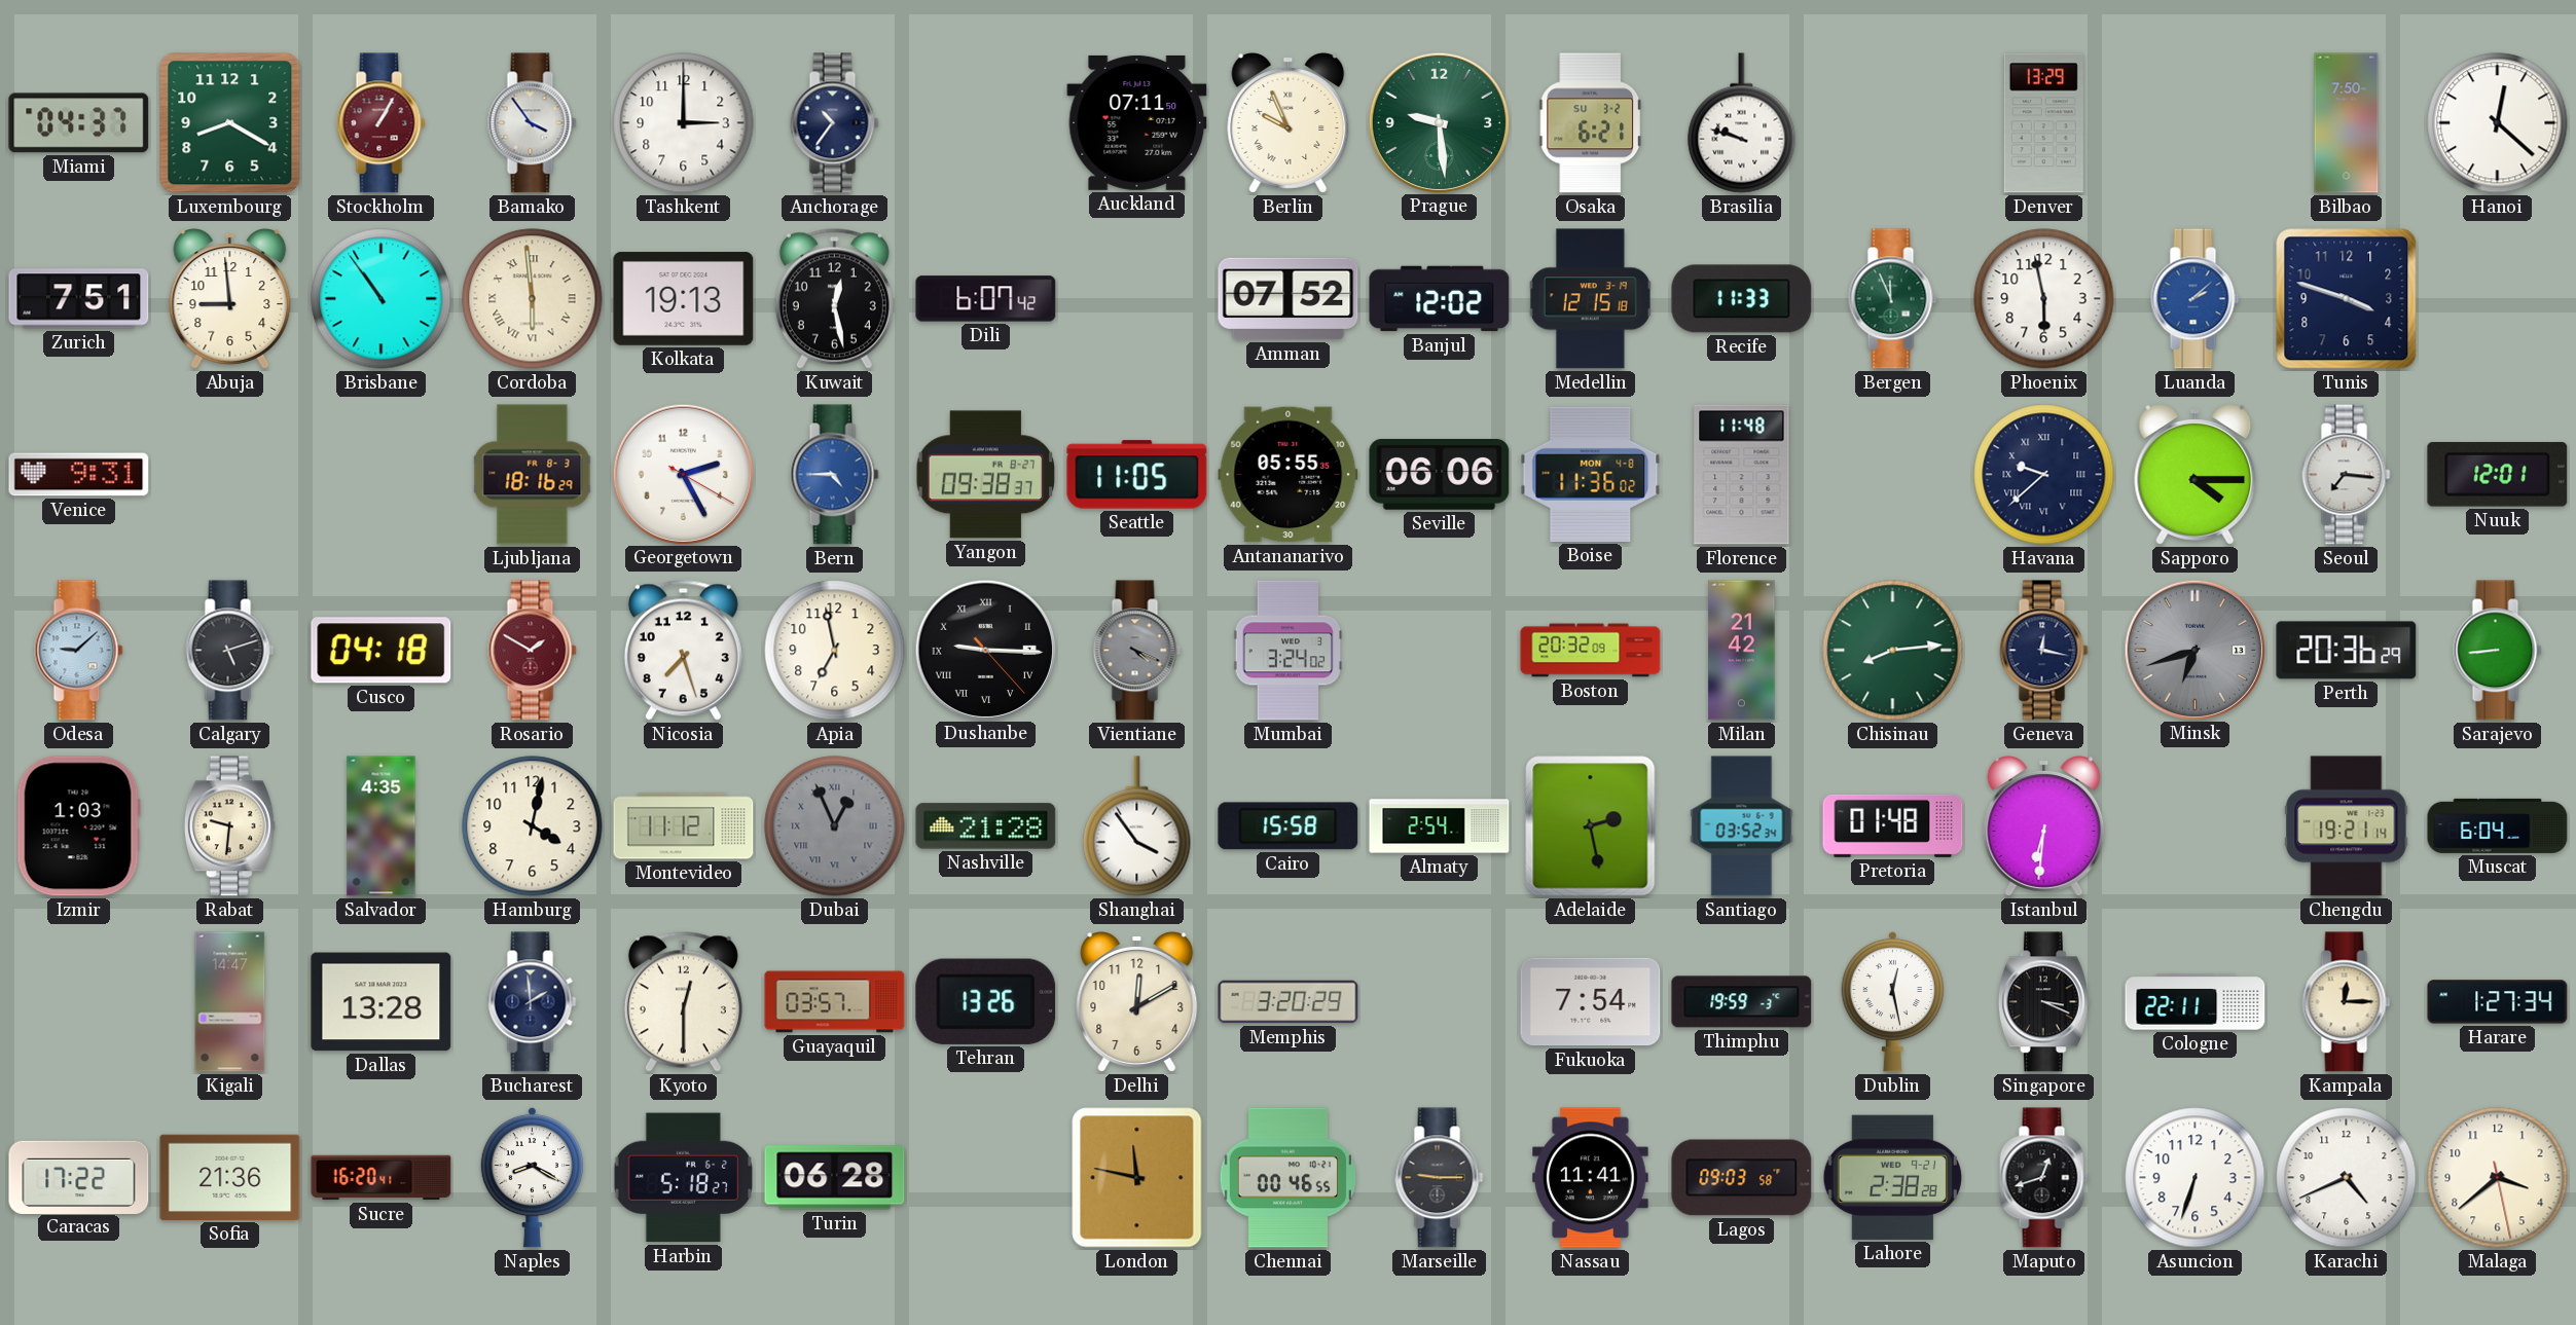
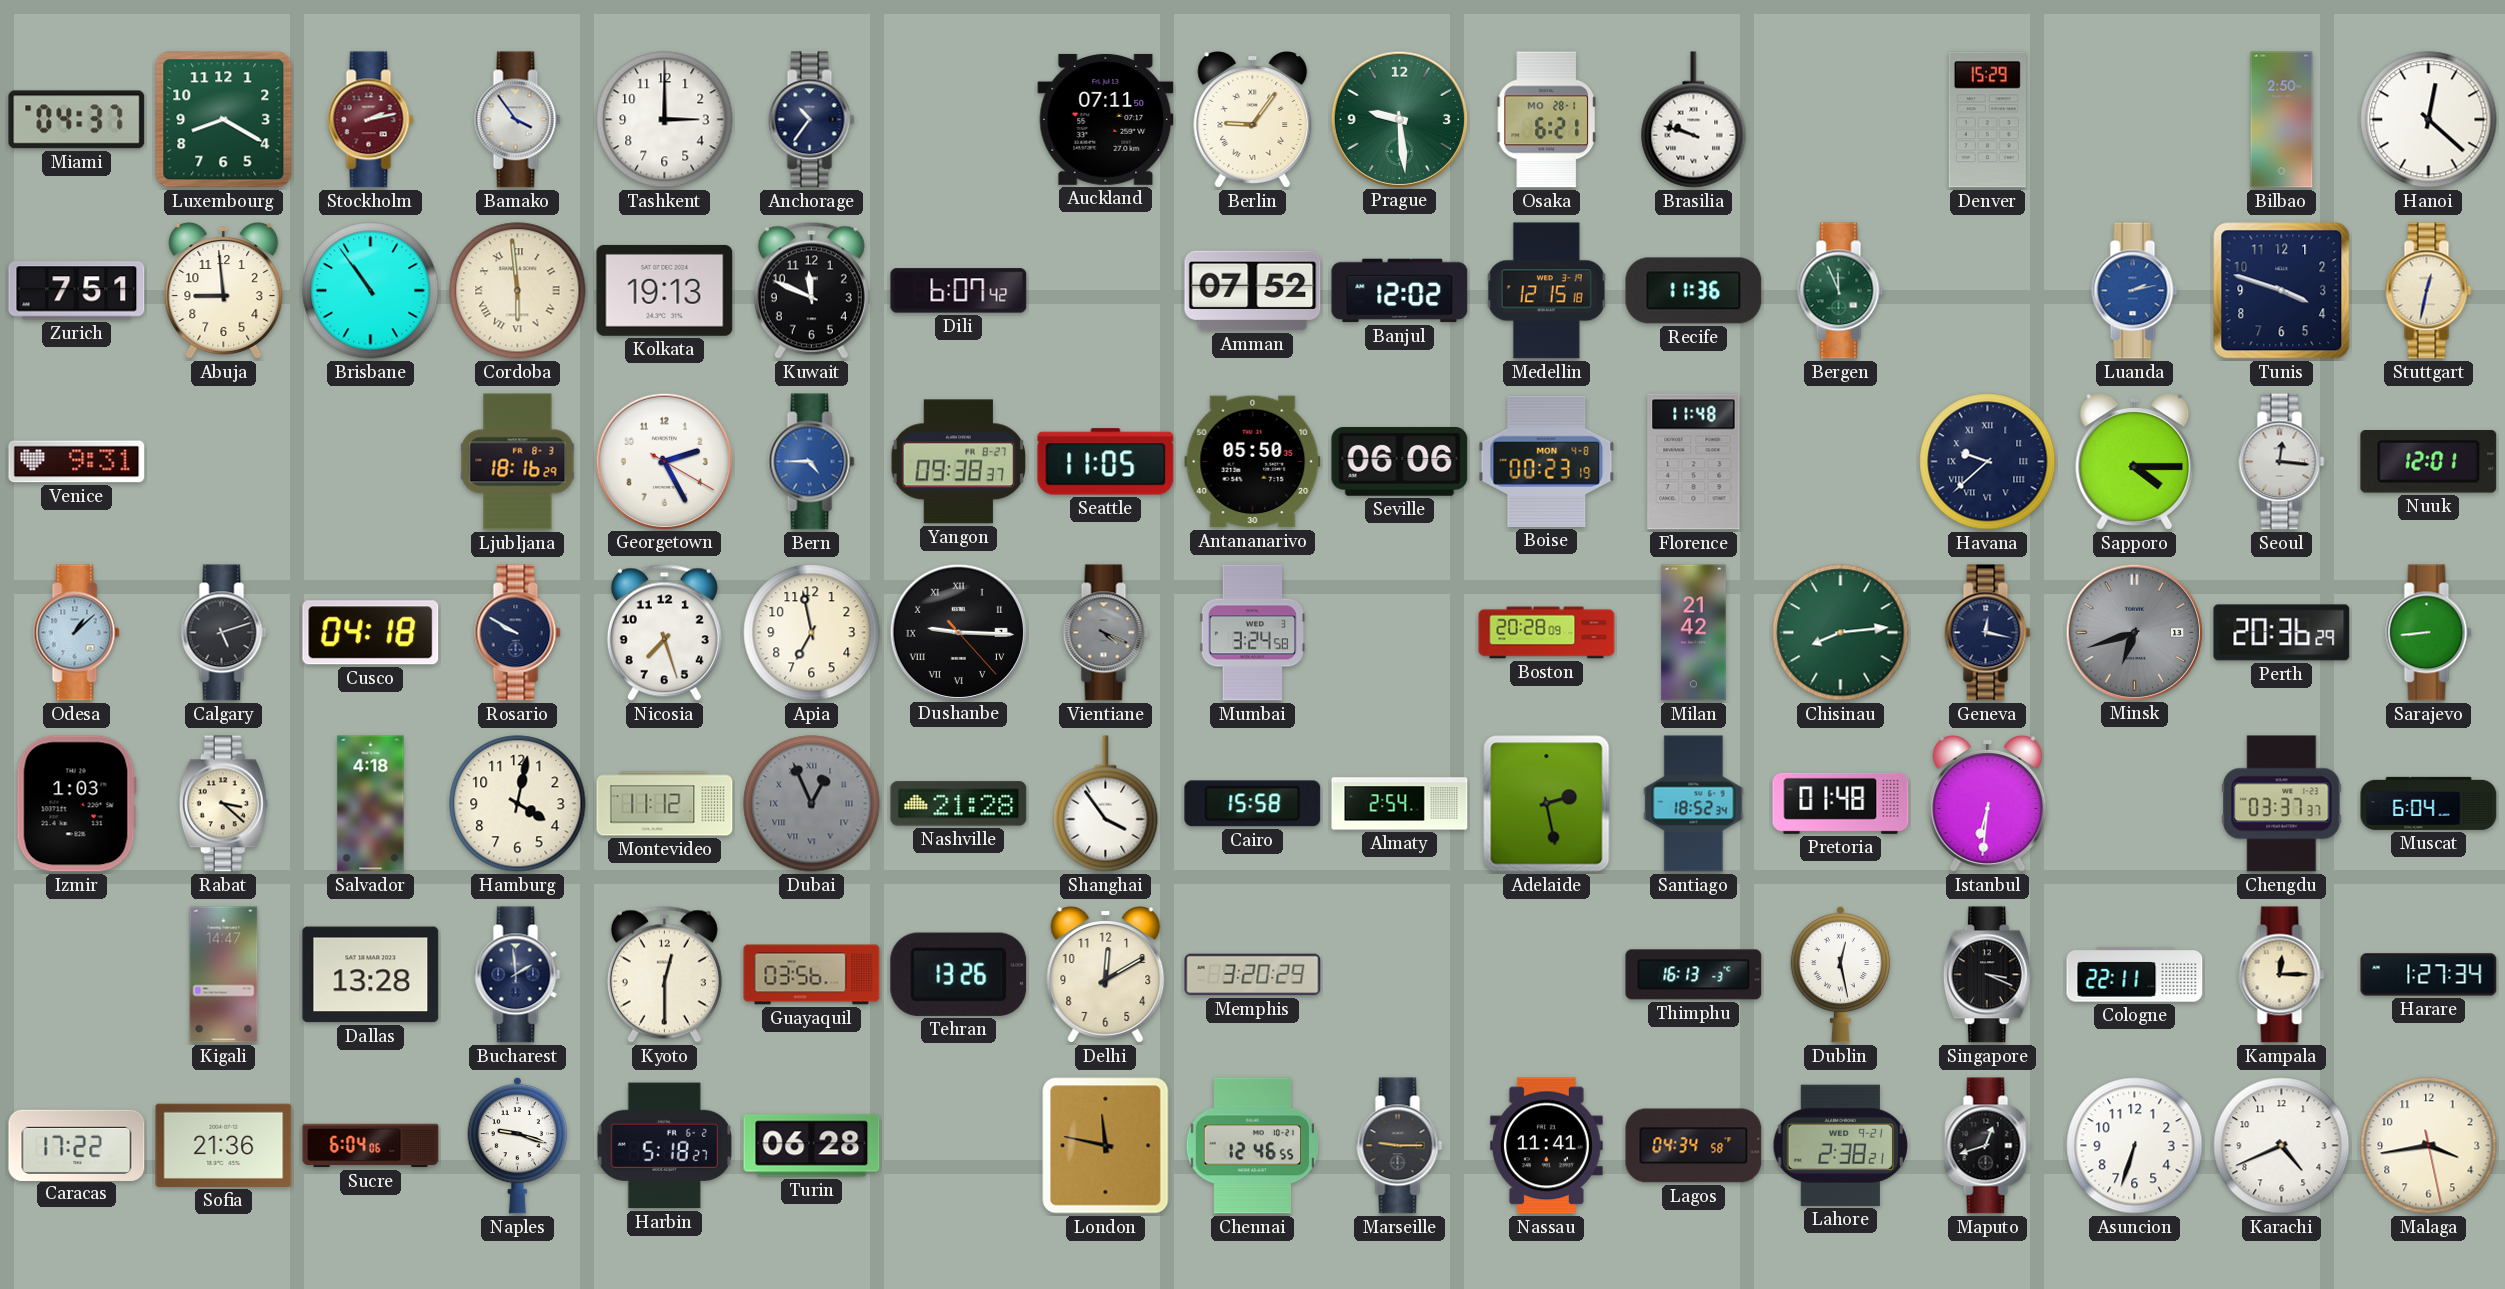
Stockholm: 1:05 -> 2:13 (371, 120)
Berlin: 9:56 -> 9:06 (1253, 120)
Osaka date: SU 3-2 -> MO 28-1 (1547, 120)
Denver: 13:29 -> 15:29 (1987, 120)
Bilbao: 7:50 -> 2:50 (2282, 120)
Kuwait: 12:28 -> 11:49 (811, 290)
Recife: 11:33 -> 11:36 (1694, 291)
Phoenix: 5:58 -> none (2044, 299)
Luanda: 2:08 -> 2:13 (2135, 291)
Stuttgart: none -> 12:32 (2429, 291)
Antananarivo: 05:55 -> 05:50 (1253, 462)
Boise: 11:36 -> 00:23 (1547, 461)
Seoul: 7:16 -> 12:16 (2282, 462)
Odesa: 9:08 -> 1:08 (77, 633)
Rosario: 1:50 -> 9:50 (518, 633)
Rosario dial: burgundy -> navy (518, 633)
Mumbai: 3:24:02 -> 3:24:58 (1253, 633)
Boston: 20:32 -> 20:28 (1547, 633)
Rabat: 9:31 -> 3:22 (223, 804)
Salvador: 4:35 -> 4:18 (371, 804)
Santiago: 03:52 -> 18:52 (1694, 804)
Chengdu: 19:21 -> 03:37 (2282, 804)
Guayaquil: 03:57 -> 03:56 (812, 975)
Fukuoka: 7:54 -> none (1591, 1002)
Thimphu: 19:59 -> 16:13 (1694, 975)
Sucre: 16:20 -> 6:04 (371, 1146)
Naples: 8:20 -> 9:18 (517, 1145)
Chennai: 00:46 -> 12:46 (1252, 1146)
Lagos: 09:03 -> 04:34 (1694, 1146)
Lahore: 2:38:28 -> 2:38:21 (1840, 1145)
Malaga: 3:38 -> 3:43 (2429, 1146)
